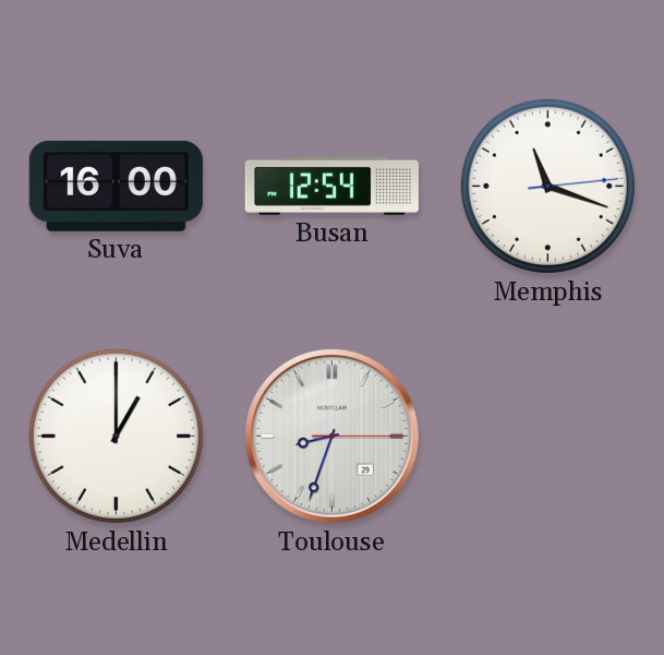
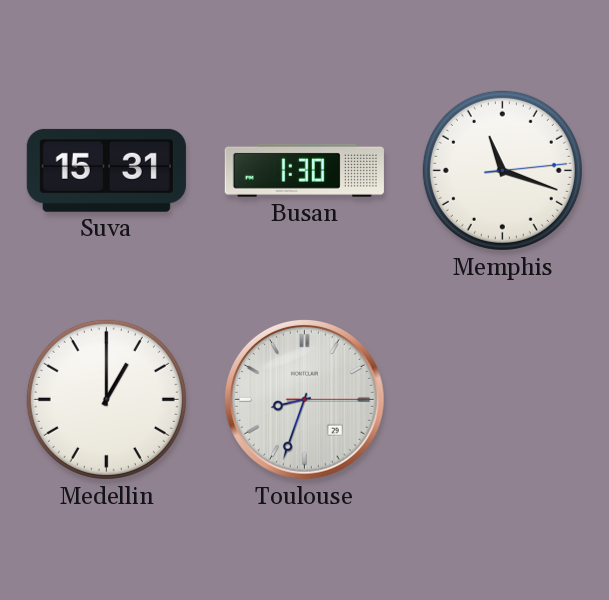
Suva: 16:00 -> 15:31 (106, 170)
Busan: 12:54 -> 1:30 (304, 170)
